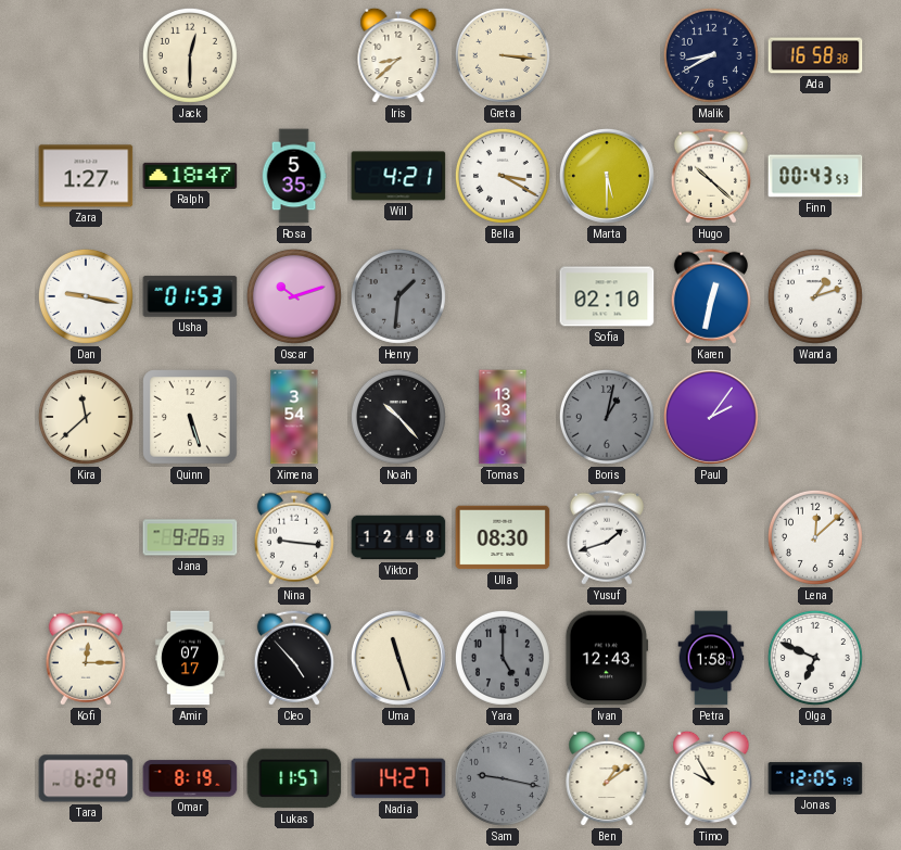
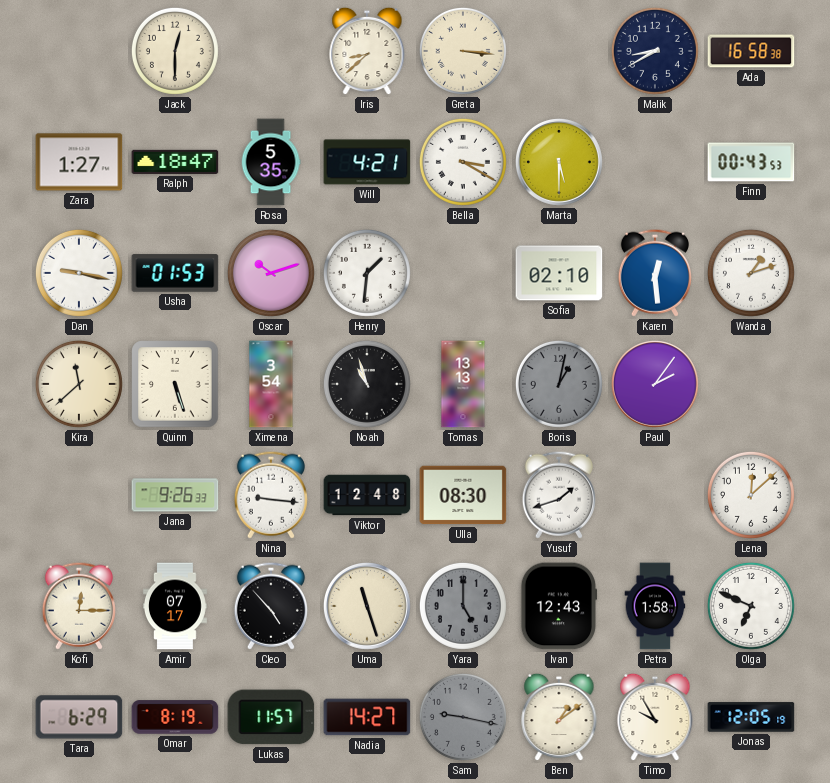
Hugo: 10:22 -> none (711, 176)
Henry dial: grey -> white (367, 273)
Karen: 12:32 -> 12:29 (655, 273)
Noah: 10:23 -> 10:57 (367, 384)
